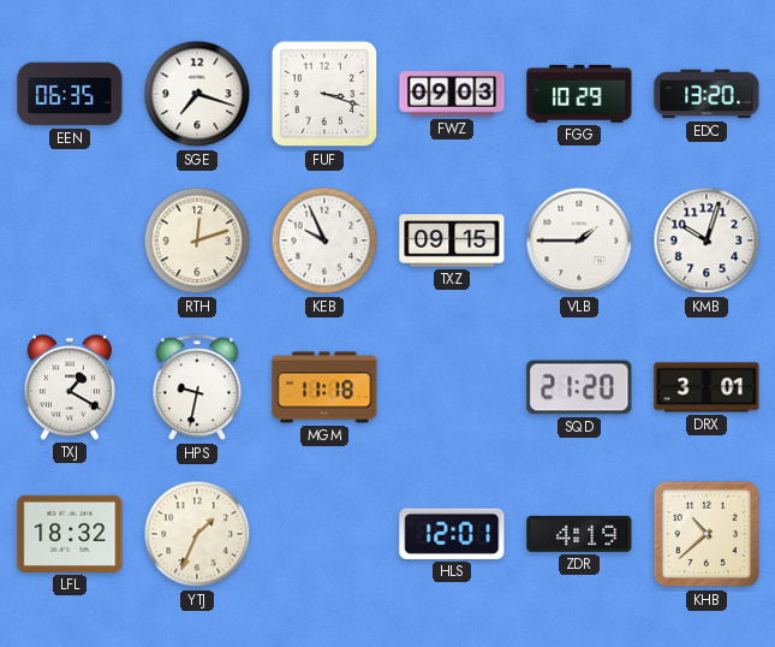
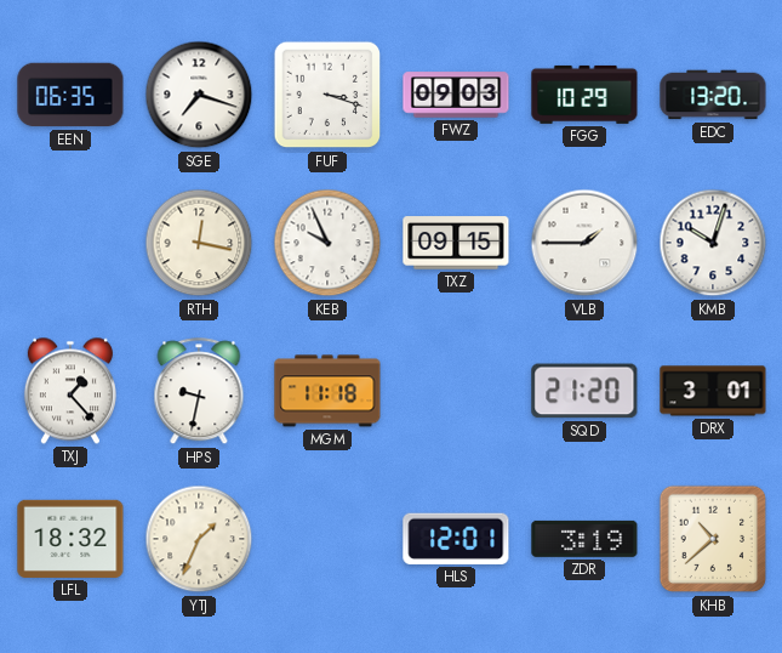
RTH: 12:12 -> 12:17 (199, 243)
TXJ: 1:20 -> 1:23 (70, 391)
ZDR: 4:19 -> 3:19 (584, 539)
